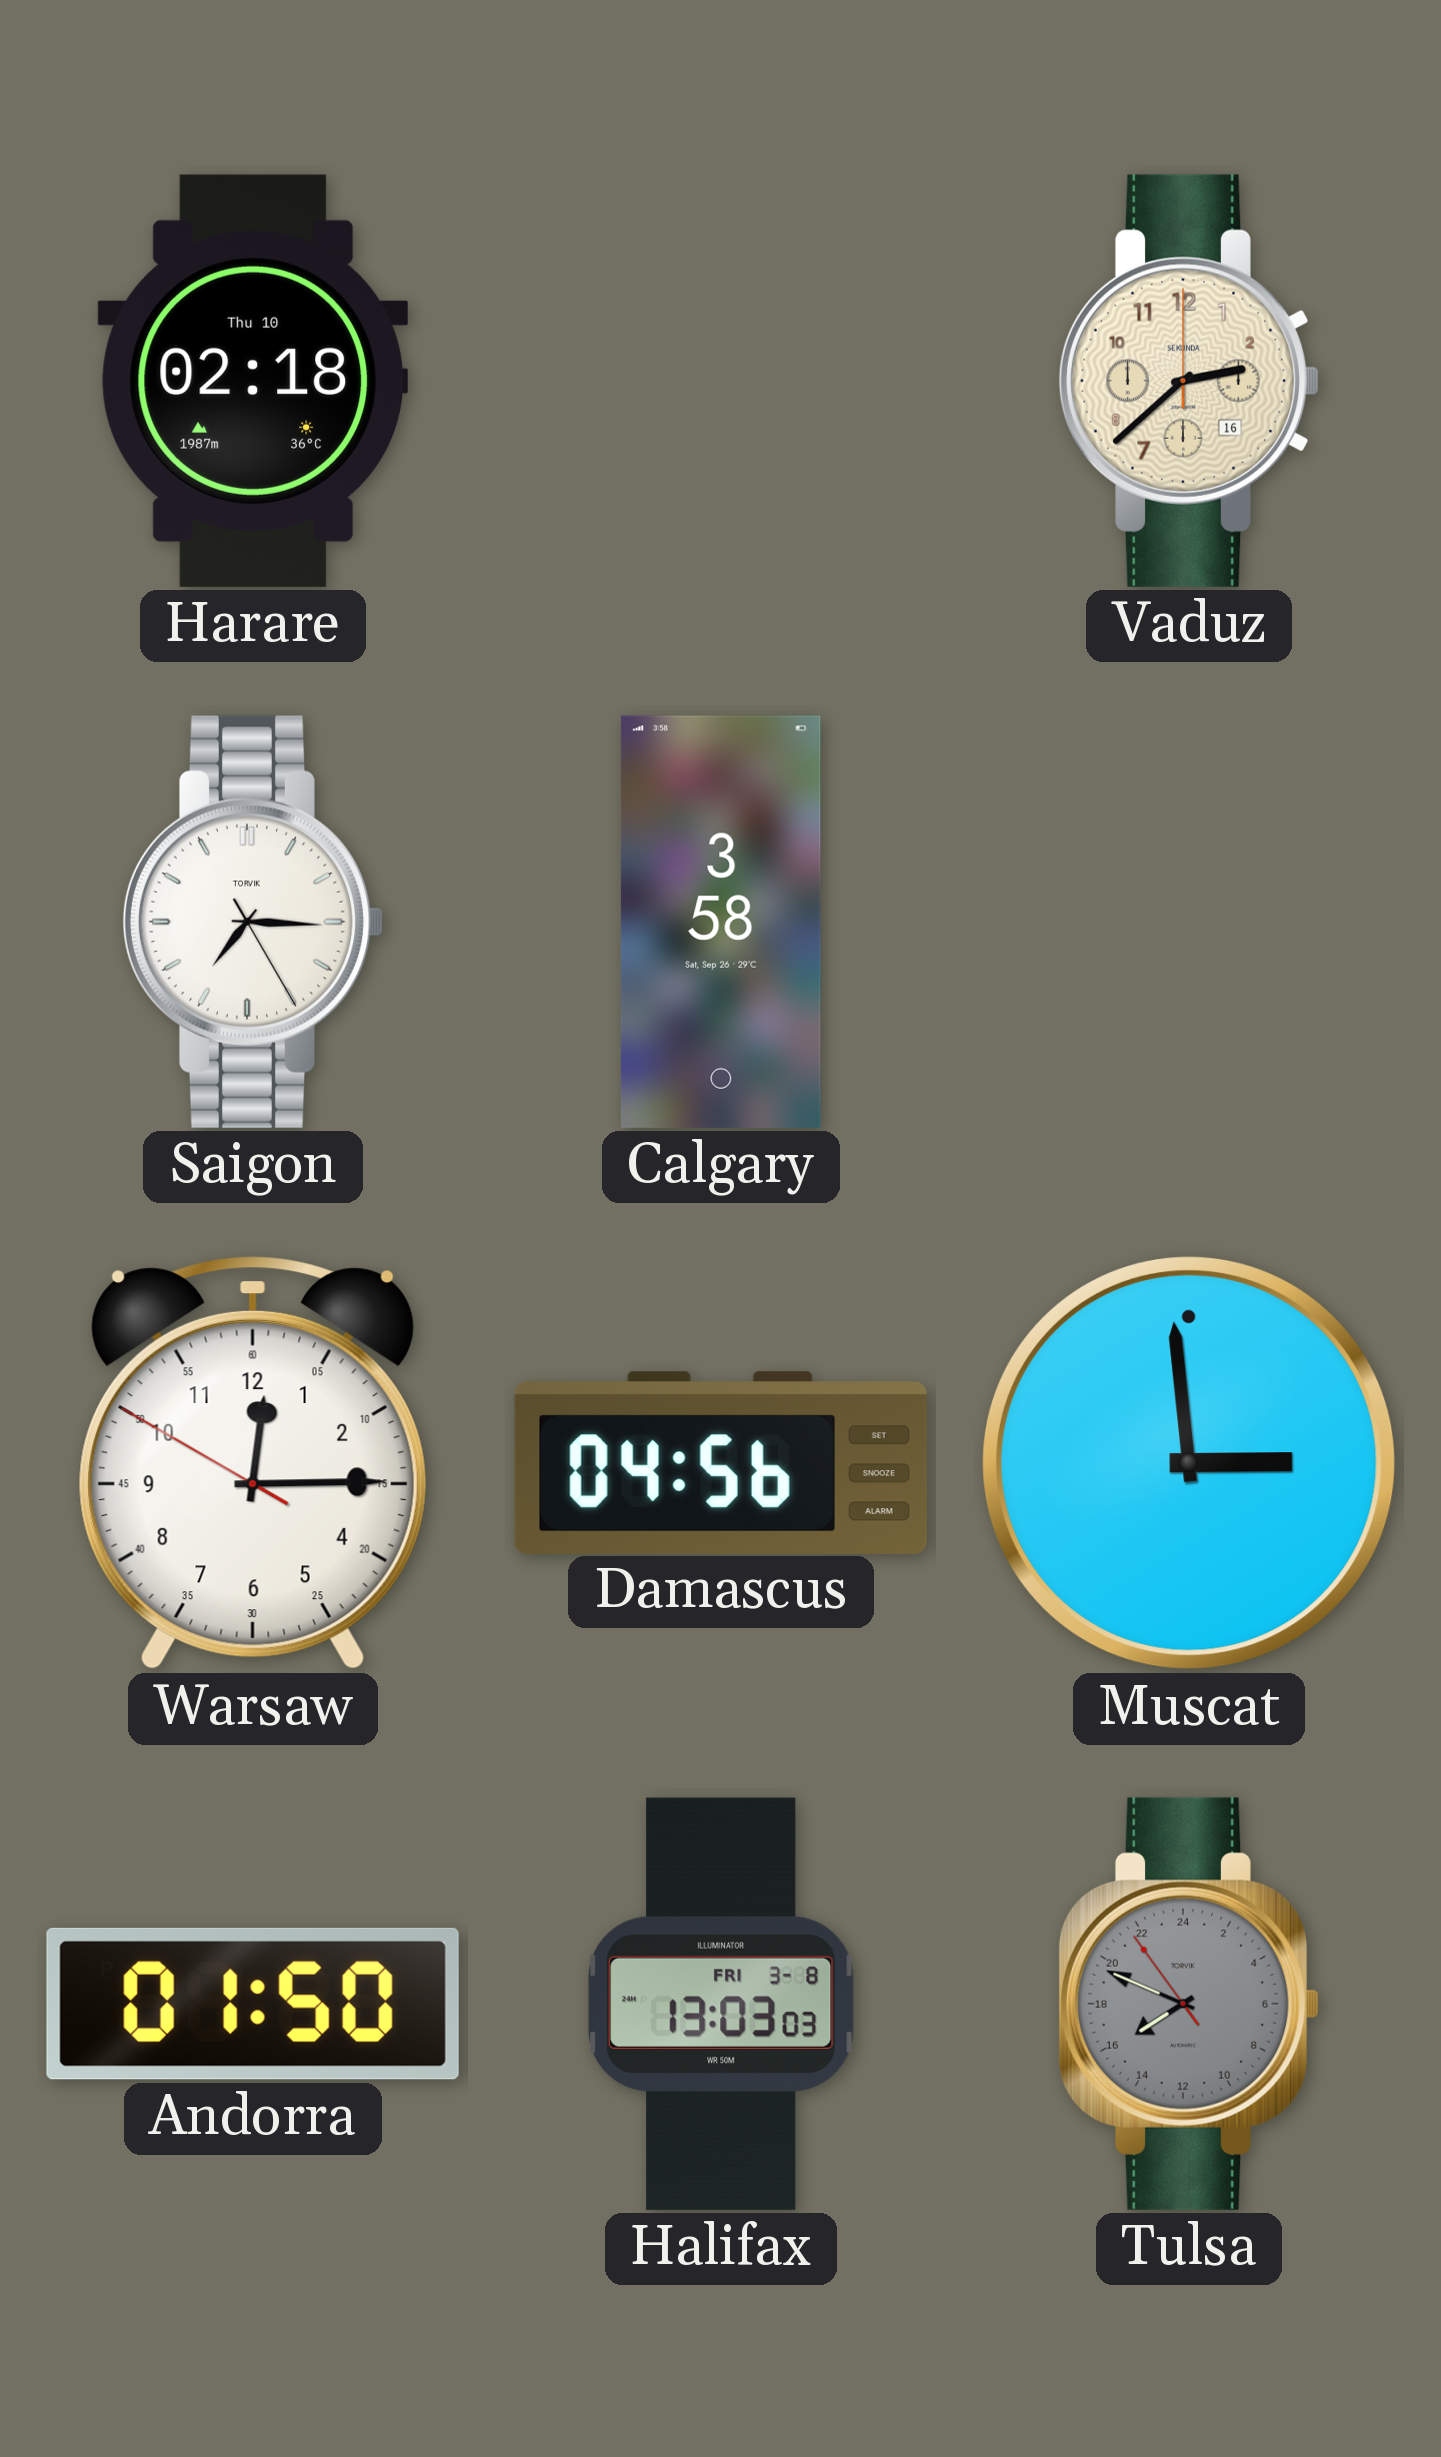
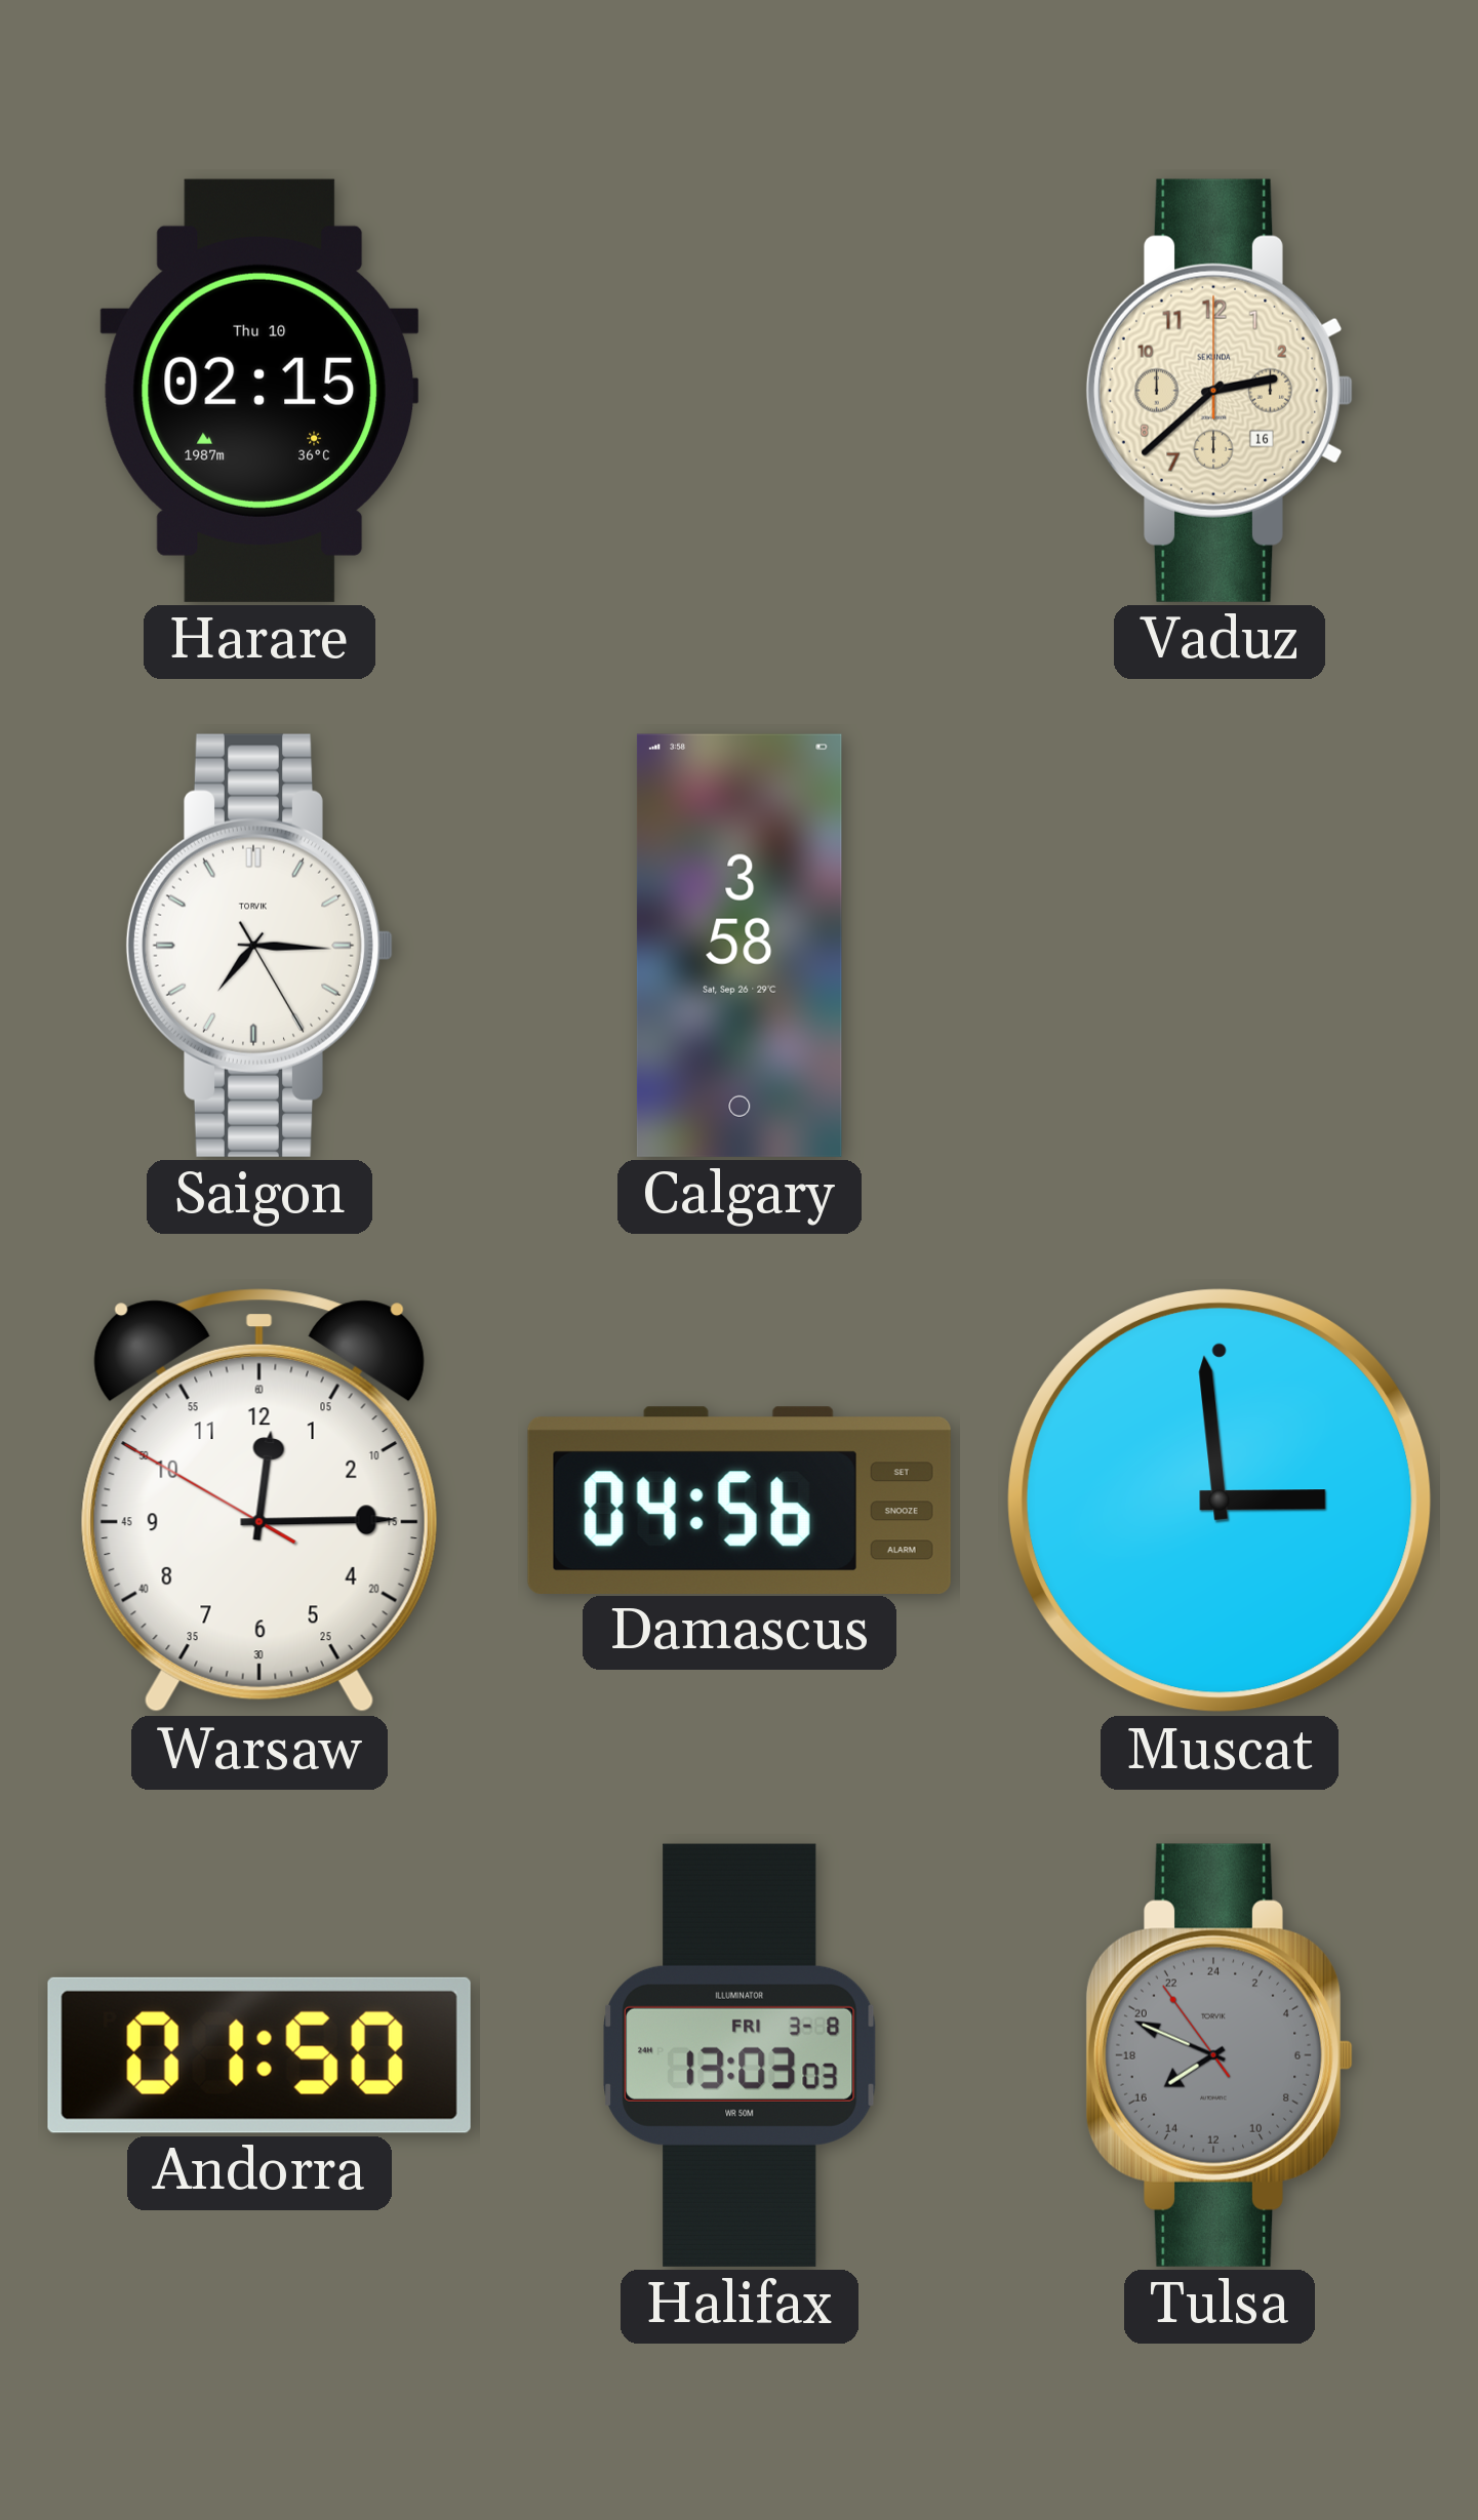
Harare: 02:18 -> 02:15 (259, 391)
